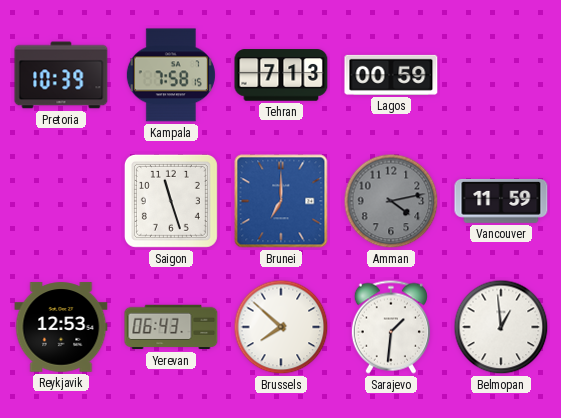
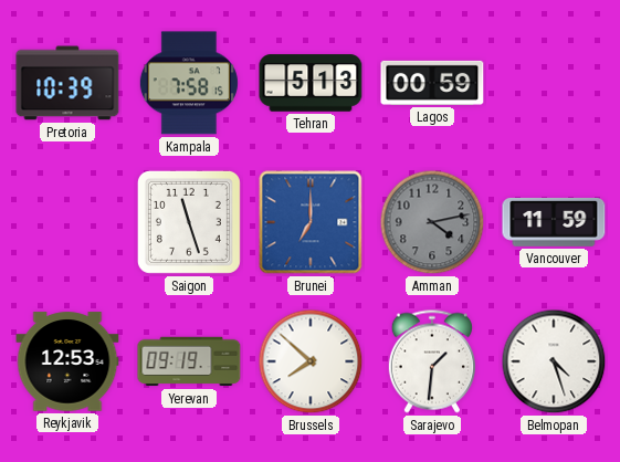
Tehran: 7:13 -> 5:13 (311, 83)
Yerevan: 06:43 -> 09:19 (189, 361)
Belmopan: 12:59 -> 4:27 (554, 361)
